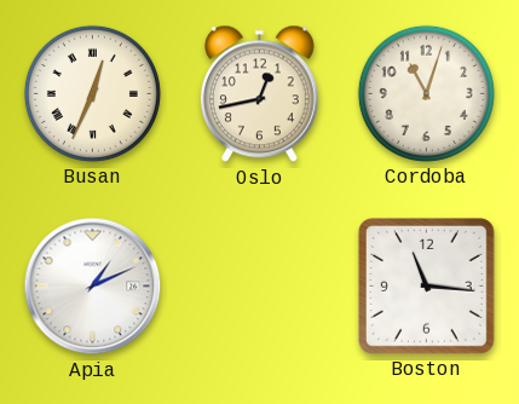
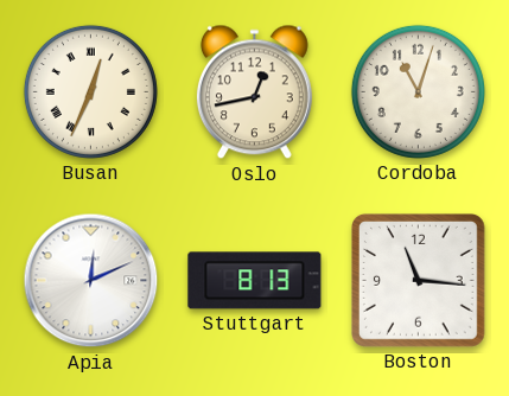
Apia: 1:11 -> 12:11 (91, 281)
Stuttgart: none -> 8:13 (255, 281)
